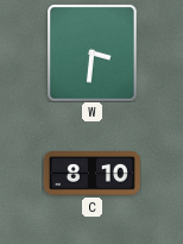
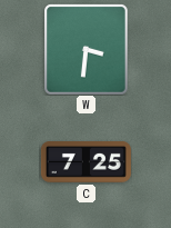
C: 8:10 -> 7:25 (85, 162)
